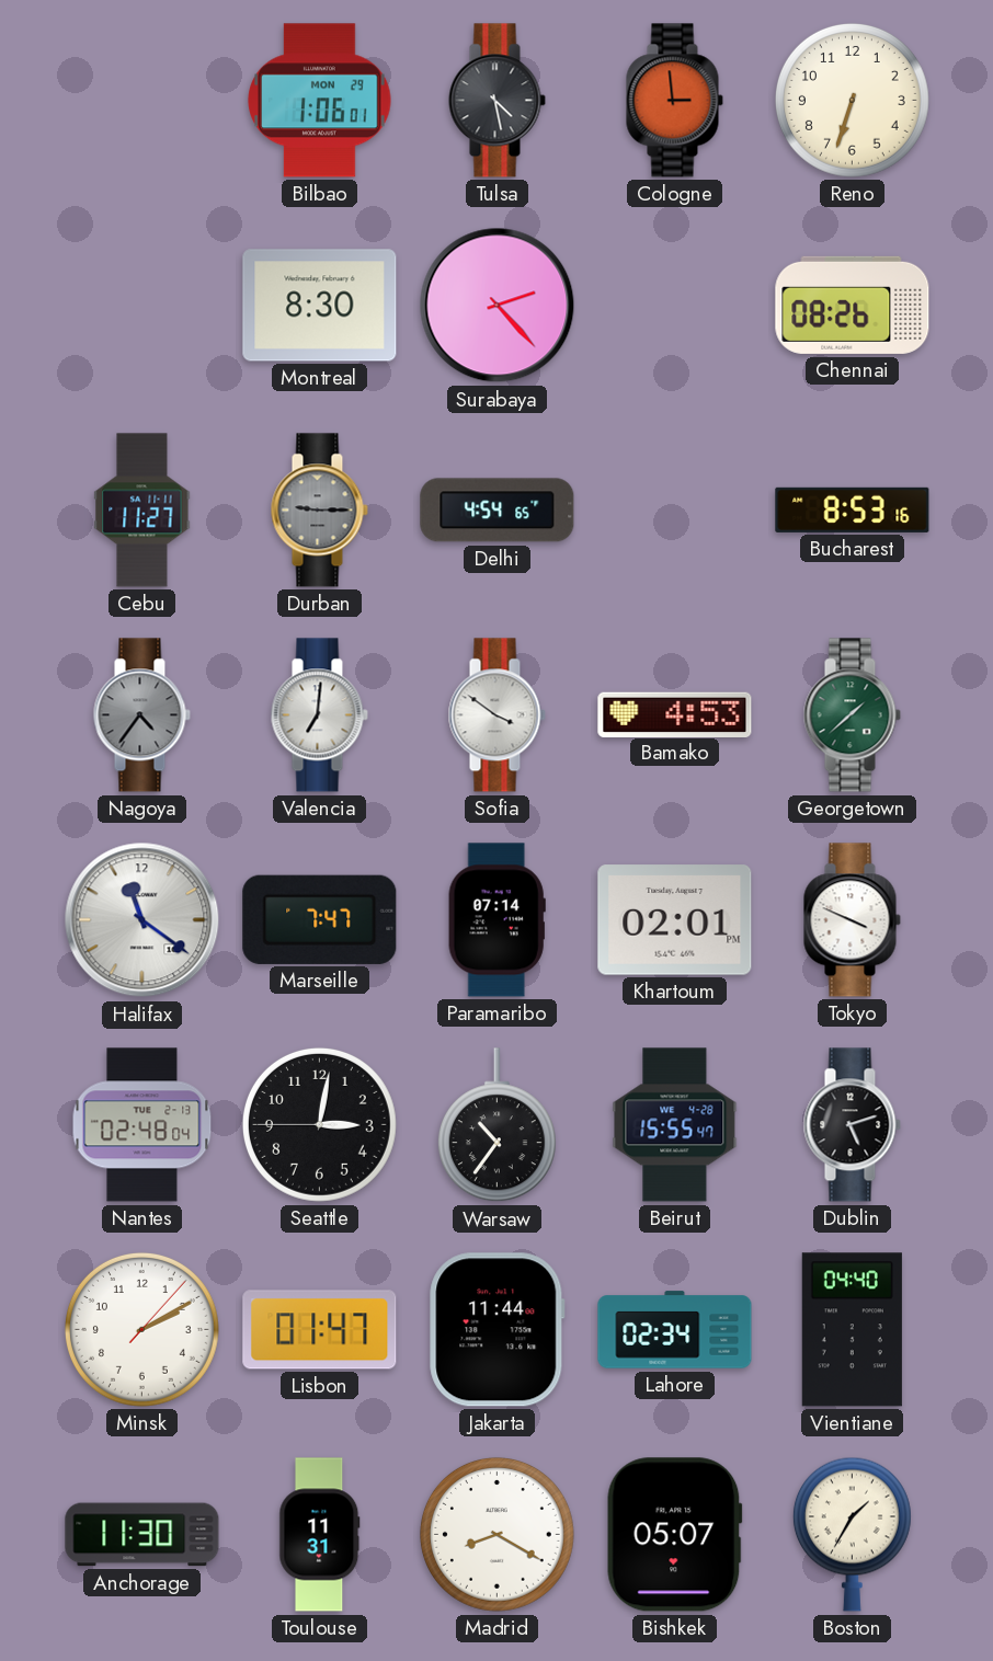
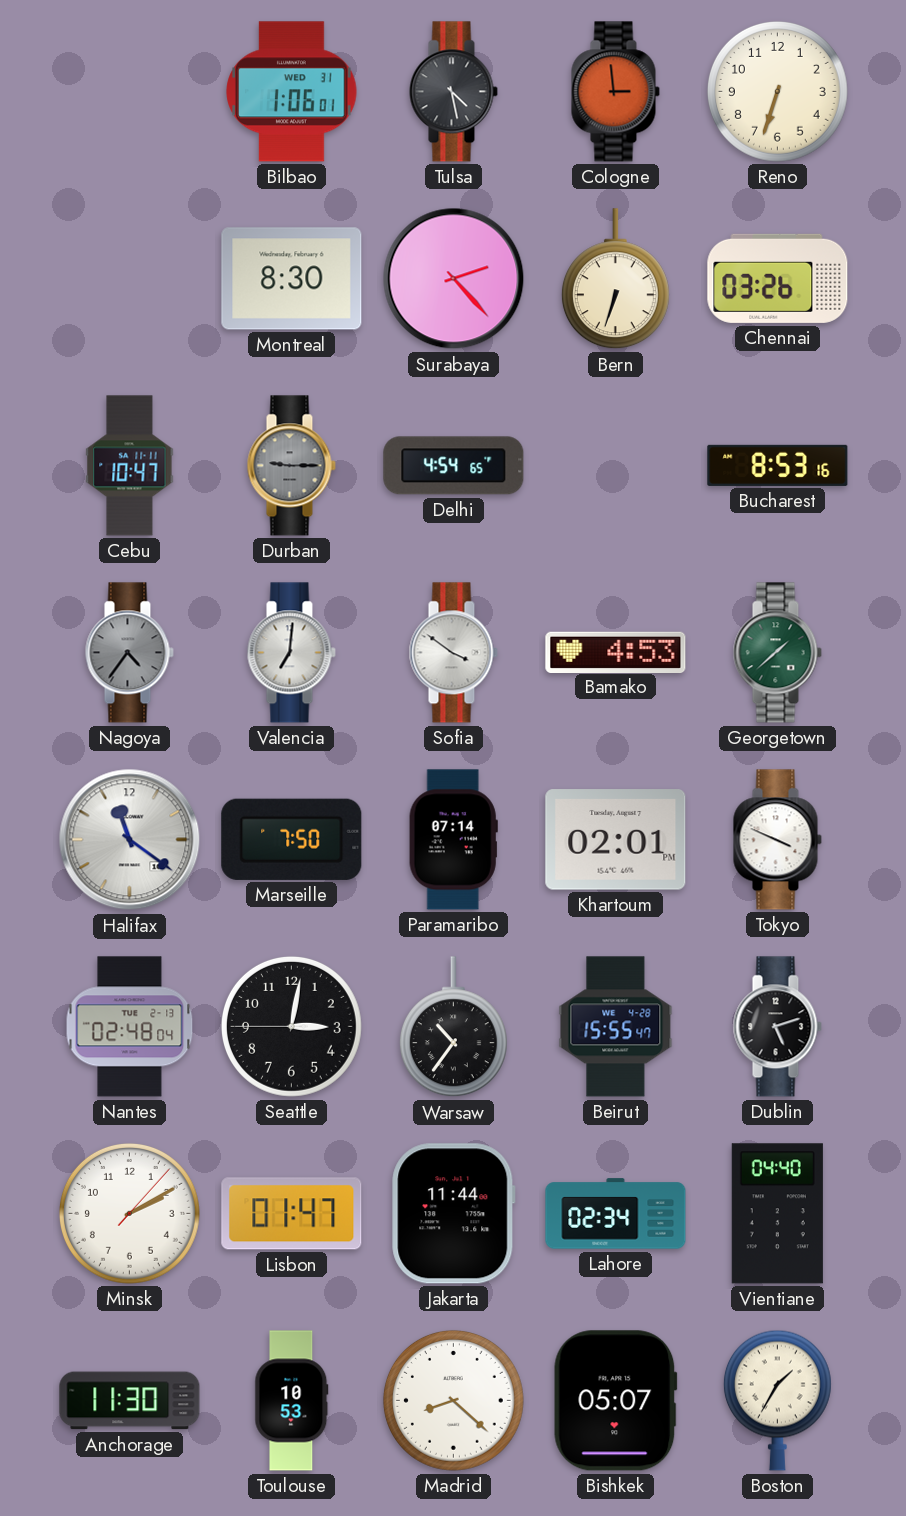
Bilbao date: MON 29 -> WED 31 (292, 92)
Bern: none -> 6:33 (615, 279)
Chennai: 08:26 -> 03:26 (778, 278)
Cebu: 11:27 -> 10:47 (130, 466)
Marseille: 7:47 -> 7:50 (292, 839)
Toulouse: 11:31 -> 10:53 (292, 1401)
Madrid: 8:20 -> 8:22 (453, 1400)
